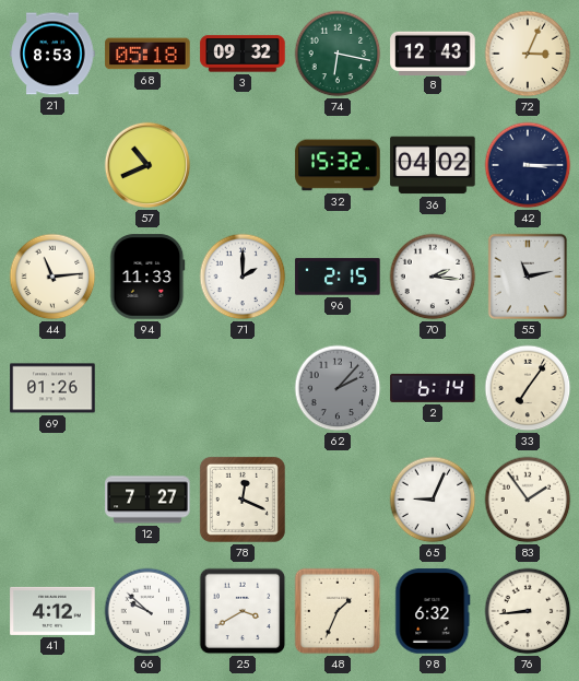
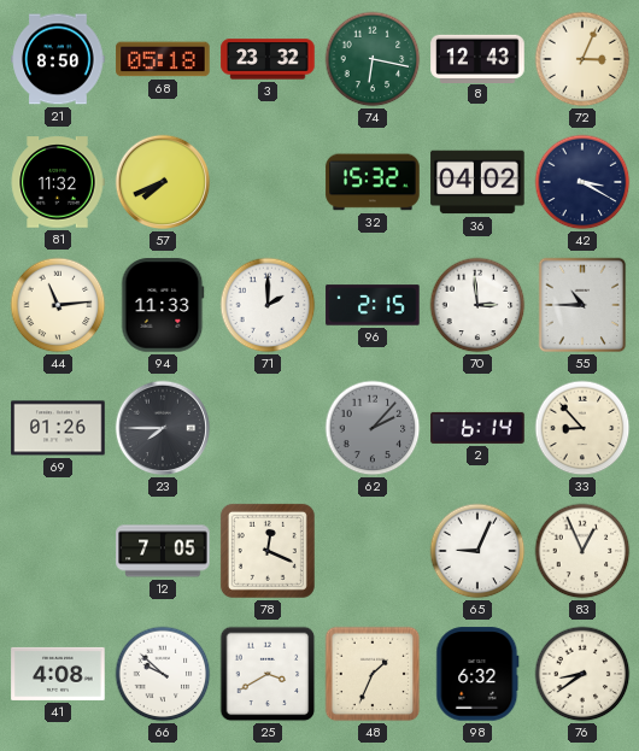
21: 8:53 -> 8:50 (58, 59)
3: 09:32 -> 23:32 (268, 59)
81: none -> 11:32 (58, 182)
57: 10:41 -> 7:41 (163, 182)
42: 3:15 -> 3:20 (582, 182)
70: 2:16 -> 2:59 (477, 305)
55: 11:13 -> 10:45 (582, 305)
23: none -> 7:45 (163, 428)
33: 7:06 -> 8:53 (582, 428)
12: 7:27 -> 7:05 (163, 551)
83: 1:54 -> 12:56 (582, 551)
41: 4:12 -> 4:08 (58, 674)
76: 8:44 -> 8:39 (582, 674)
